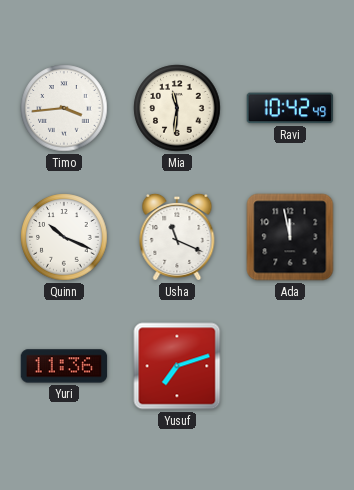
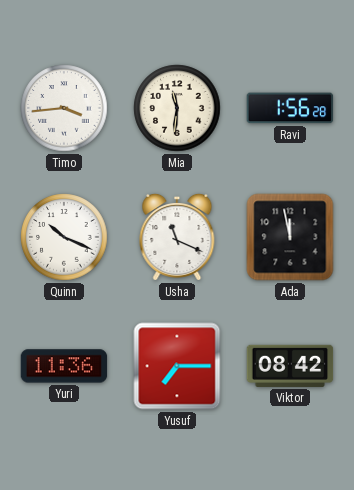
Ravi: 10:42 -> 1:56 (290, 108)
Yusuf: 7:12 -> 7:15 (177, 366)
Viktor: none -> 08:42 (290, 366)
